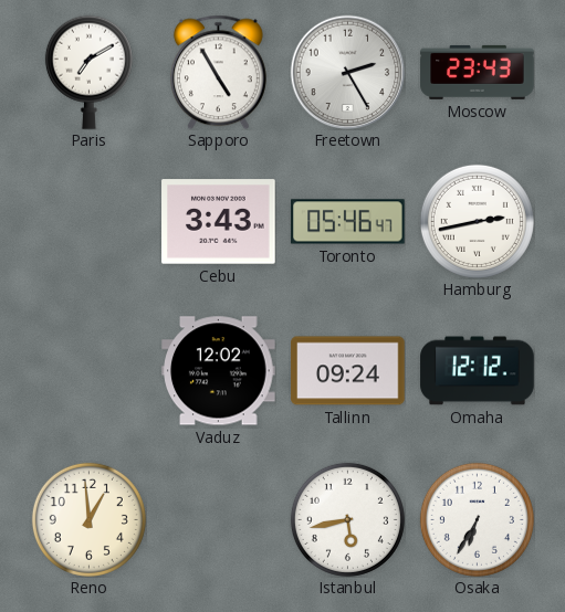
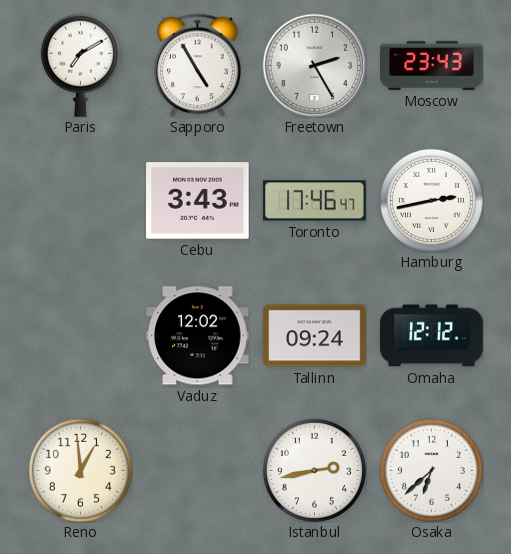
Toronto: 05:46 -> 17:46 (315, 201)
Istanbul: 5:43 -> 2:43 (314, 470)
Osaka: 6:35 -> 6:38 (431, 470)
